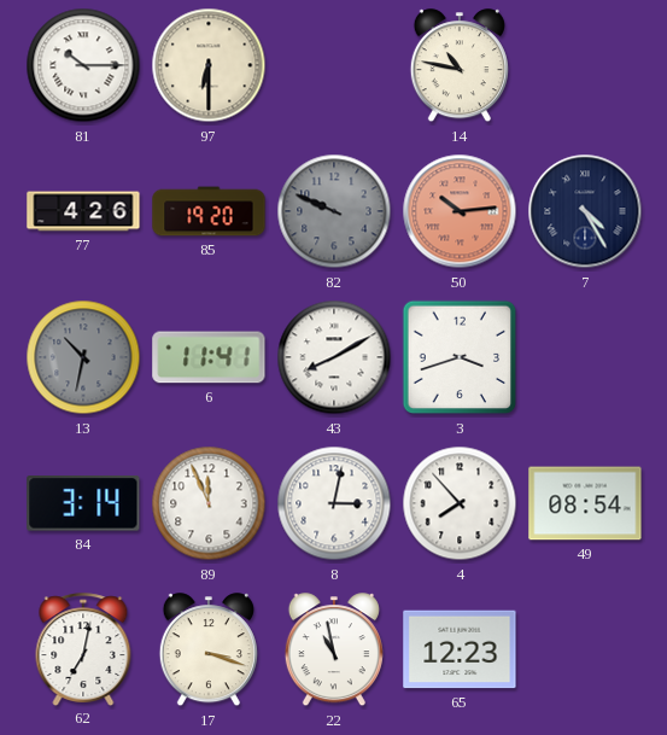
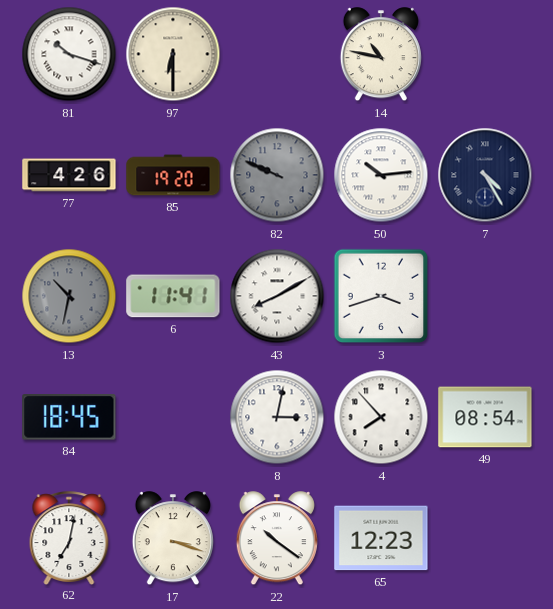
81: 10:15 -> 10:18 (69, 54)
50 dial: salmon -> white (381, 175)
84: 3:14 -> 18:45 (69, 417)
89: 11:56 -> none (209, 503)
22: 10:58 -> 10:21 (277, 539)
